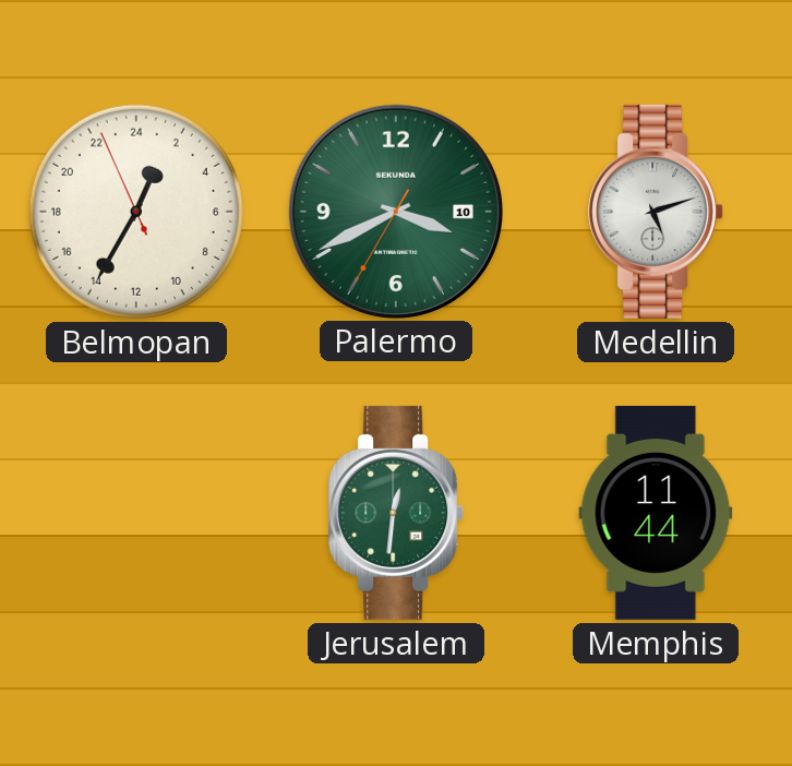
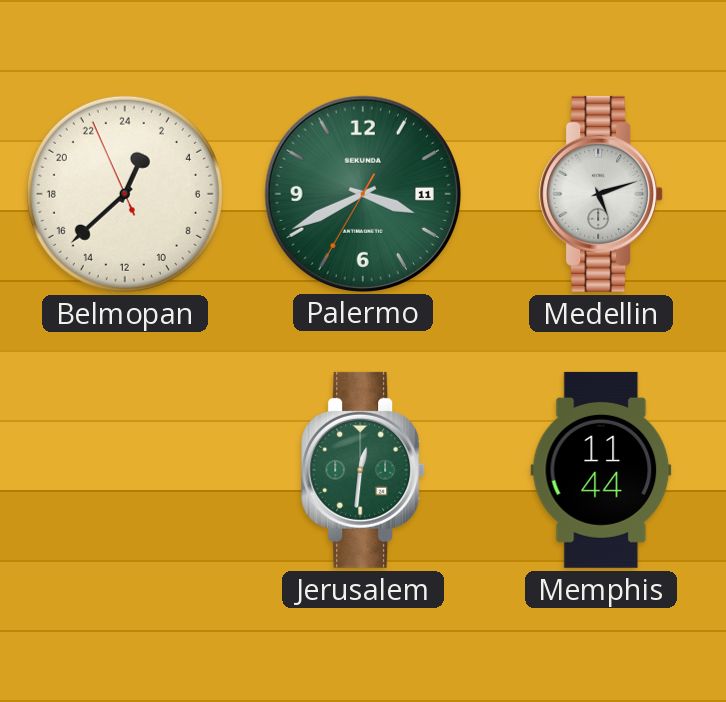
Belmopan: 1:34 -> 1:37 (125, 194)
Palermo date: 10 -> 11 (362, 193)
